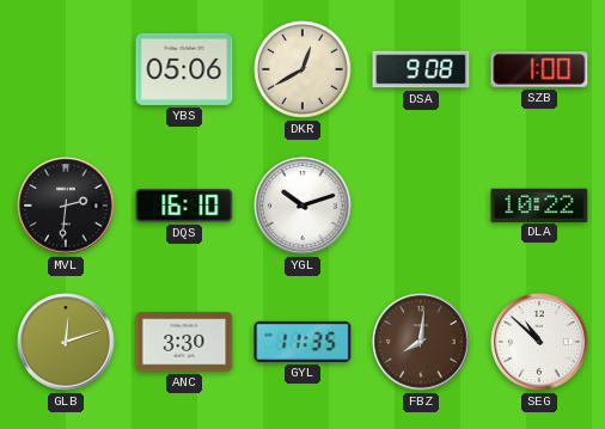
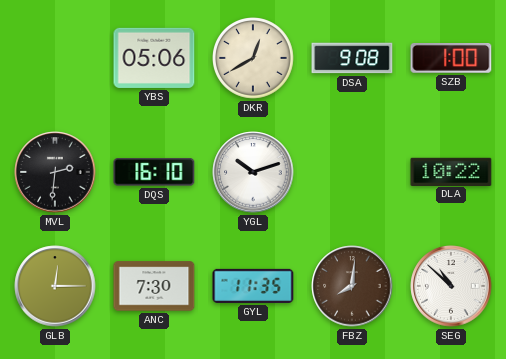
GLB: 12:12 -> 12:15 (55, 286)
ANC: 3:30 -> 7:30 (154, 286)
